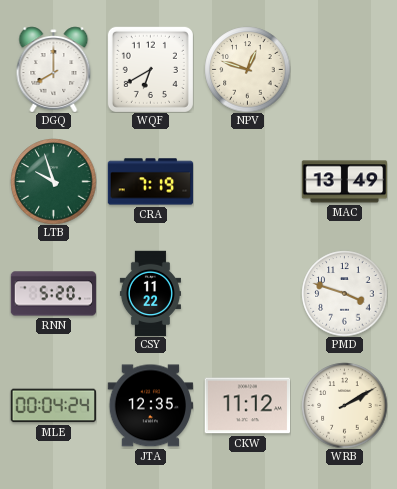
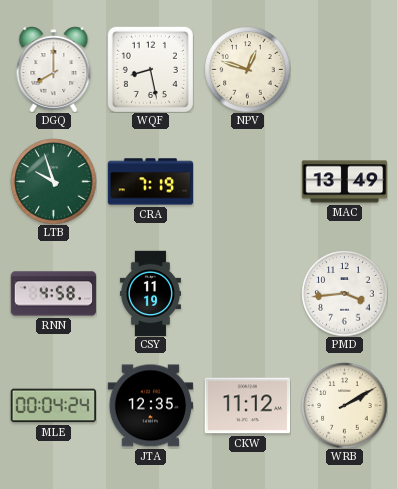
WQF: 6:40 -> 8:28 (150, 69)
RNN: 5:20 -> 4:58 (53, 294)
CSY: 11:22 -> 11:19 (150, 293)
PMD: 3:48 -> 3:44 (344, 293)
